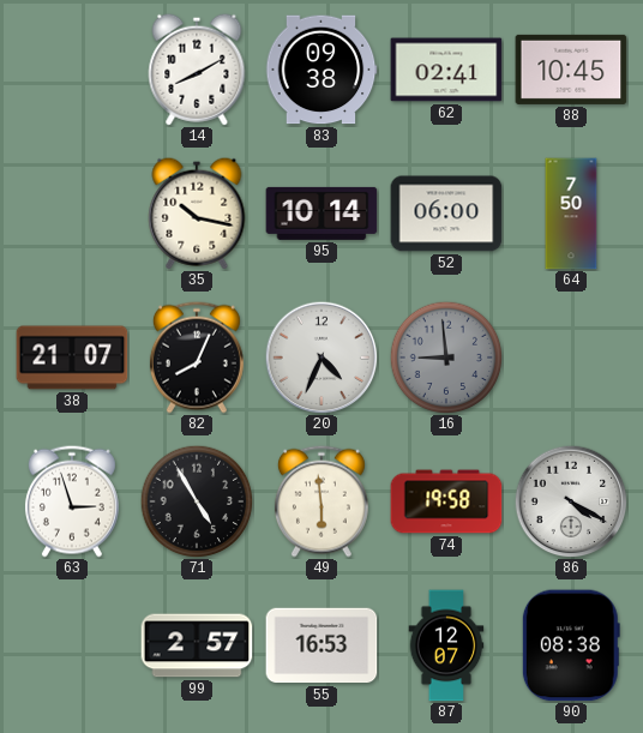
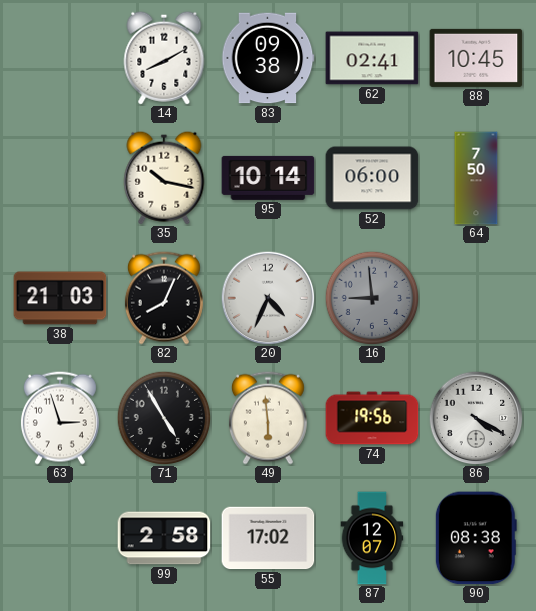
38: 21:07 -> 21:03 (60, 298)
74: 19:58 -> 19:56 (372, 418)
99: 2:57 -> 2:58 (164, 538)
55: 16:53 -> 17:02 (268, 538)
